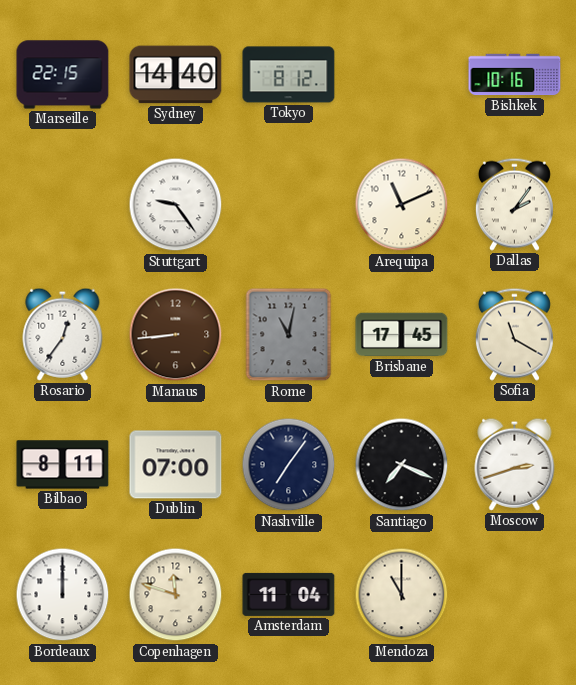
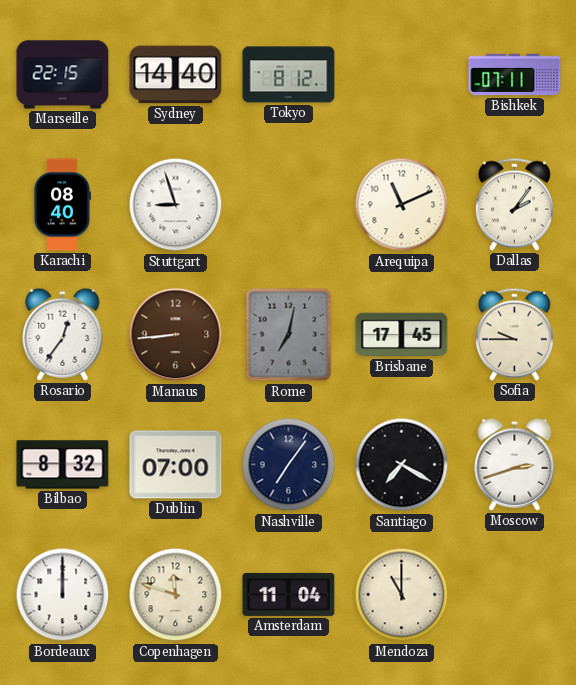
Bishkek: 10:16 -> 07:11 (515, 75)
Karachi: none -> 08:40 (61, 205)
Stuttgart: 9:24 -> 8:57 (176, 205)
Rome: 11:02 -> 7:02 (289, 335)
Sofia: 11:20 -> 9:45 (514, 334)
Bilbao: 8:11 -> 8:32 (63, 465)
Santiago: 7:19 -> 7:20 (402, 465)
